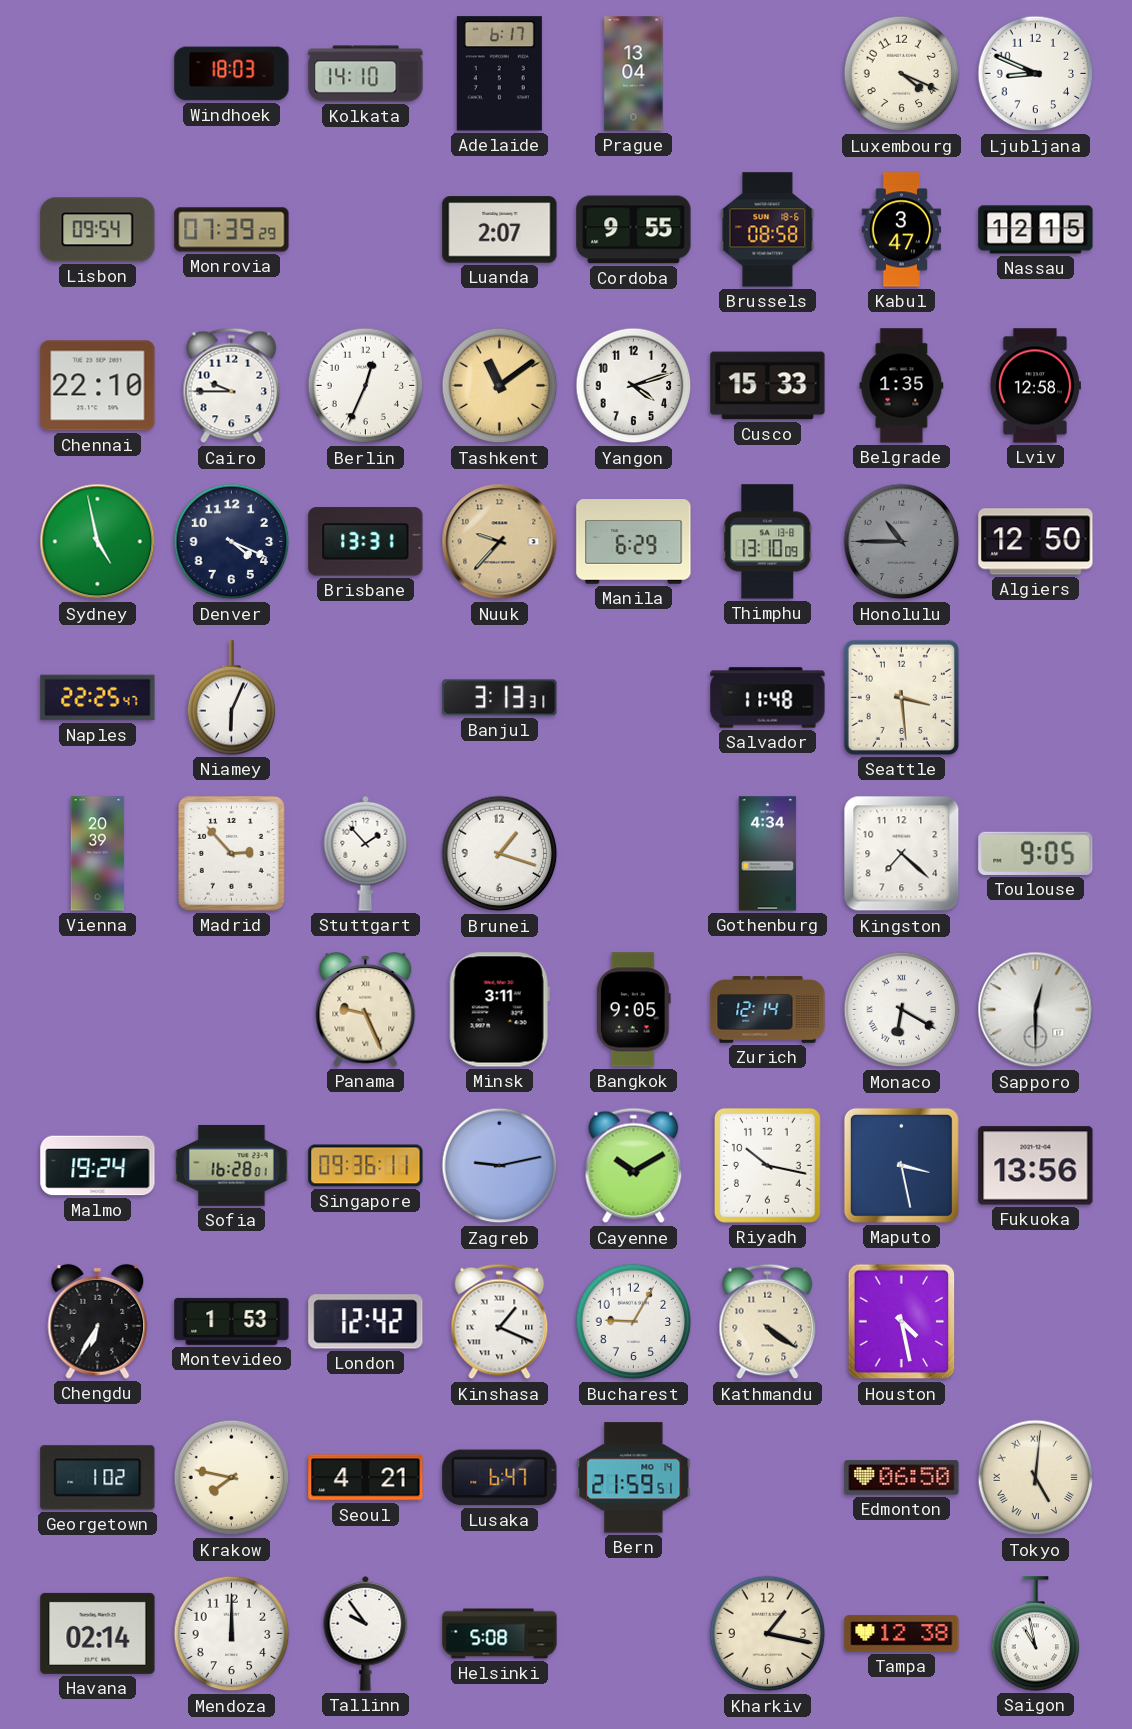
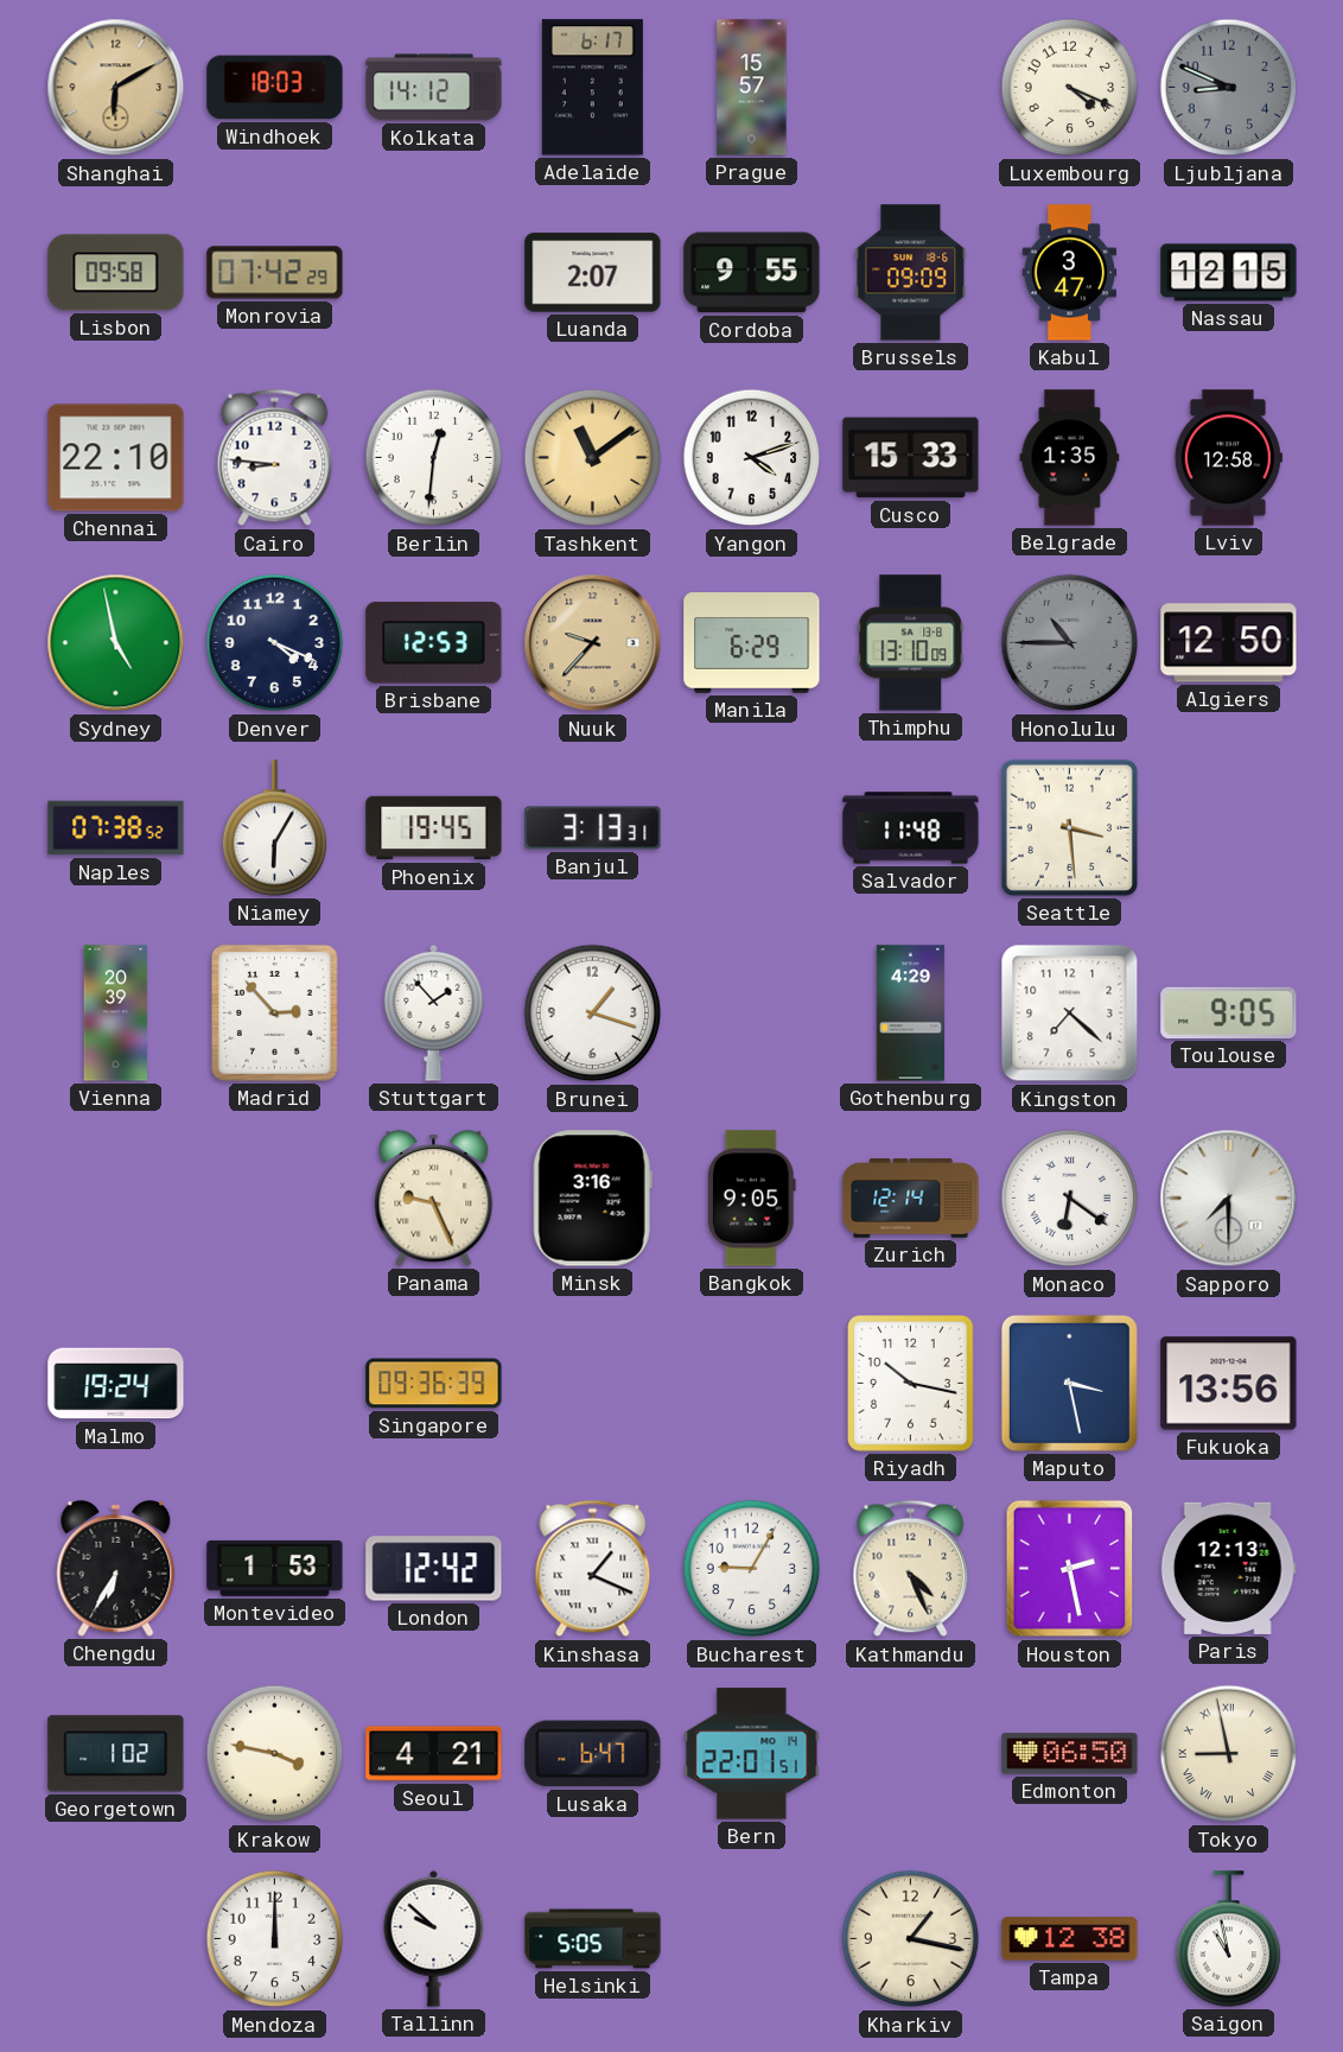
Shanghai: none -> 6:10 (116, 88)
Kolkata: 14:10 -> 14:12 (434, 88)
Prague: 13:04 -> 15:57 (752, 88)
Ljubljana dial: white -> grey (1229, 88)
Lisbon: 09:54 -> 09:58 (116, 273)
Monrovia: 07:39 -> 07:42 (275, 273)
Brussels: 08:58 -> 09:09 (911, 273)
Cairo: 9:45 -> 8:46 (275, 458)
Berlin: 12:34 -> 12:31 (434, 458)
Brisbane: 13:31 -> 12:53 (434, 643)
Naples: 22:25 -> 07:38 (116, 828)
Niamey: 6:04 -> 6:05 (275, 828)
Phoenix: none -> 19:45 (434, 828)
Gothenburg: 4:34 -> 4:29 (911, 1014)
Minsk: 3:11 -> 3:16 (592, 1199)
Monaco: 6:20 -> 6:21 (1070, 1199)
Sapporo: 12:30 -> 7:30 (1229, 1199)
Sofia: 16:28 -> none (232, 1166)
Singapore: 09:36:11 -> 09:36:39 (434, 1384)
Zagreb: 9:13 -> none (500, 1166)
Cayenne: 10:10 -> none (634, 1166)
Kathmandu: 4:21 -> 4:26 (911, 1569)
Houston: 4:28 -> 2:28 (1070, 1569)
Paris: none -> 12:13 (1228, 1568)
Krakow: 7:47 -> 3:47 (275, 1754)
Bern: 21:59 -> 22:01 (752, 1754)
Tokyo: 5:01 -> 8:58 (1229, 1754)
Havana: 02:14 -> none (98, 1633)
Tallinn: 9:54 -> 9:52 (434, 1938)
Helsinki: 5:08 -> 5:05 (593, 1939)
